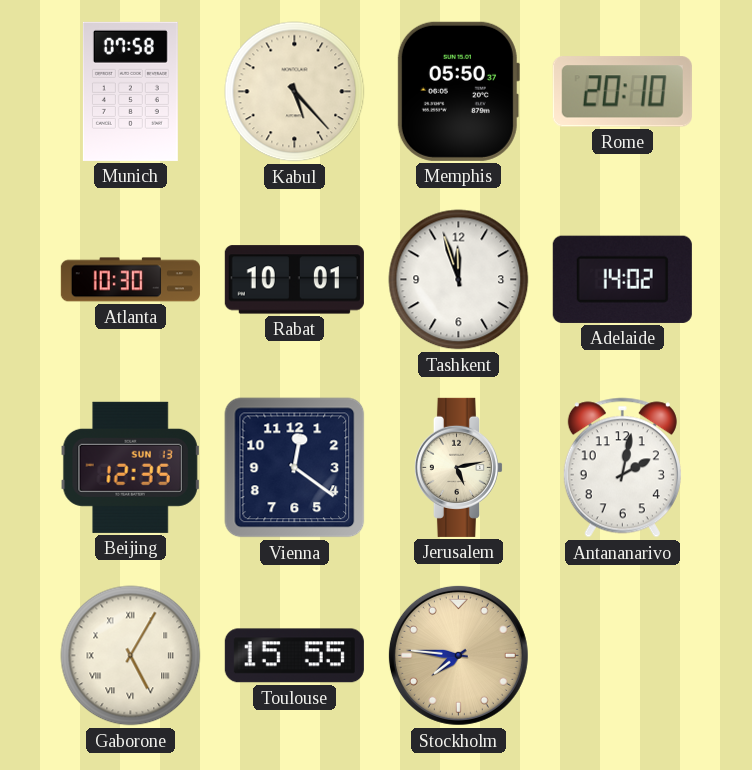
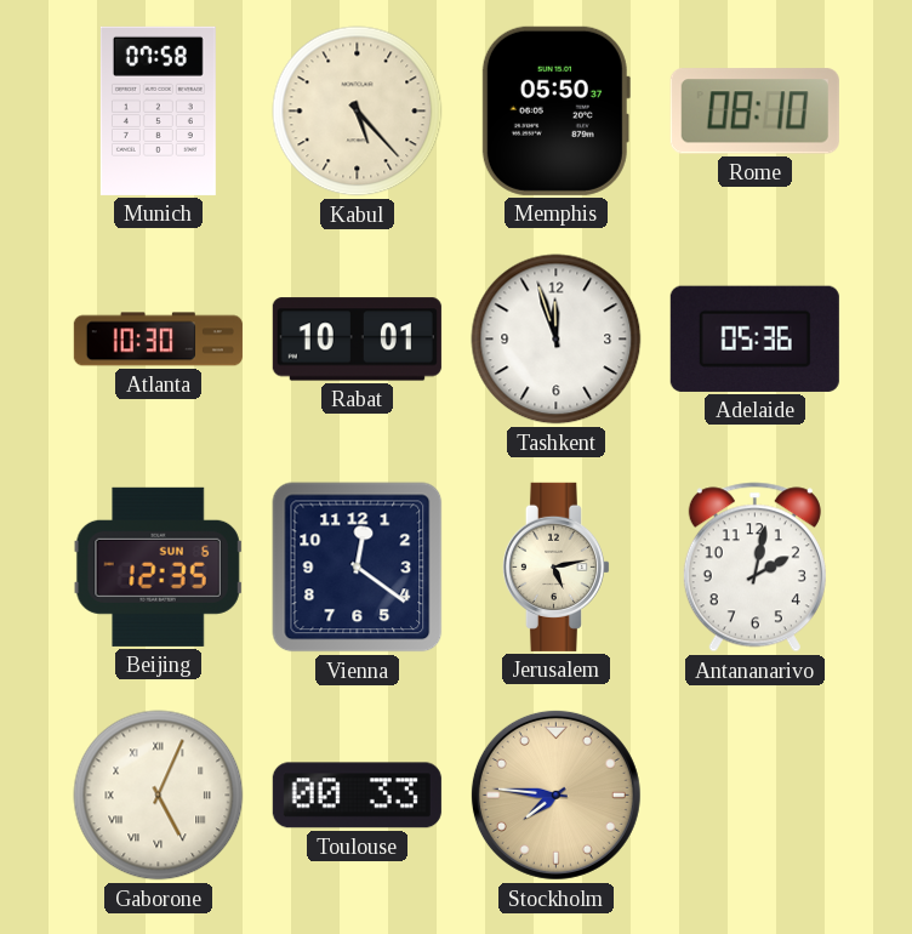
Rome: 20:10 -> 08:10 (754, 112)
Adelaide: 14:02 -> 05:36 (754, 338)
Beijing date: SUN 13 -> SUN 6 (158, 566)
Gaborone: 5:05 -> 5:04 (159, 796)
Toulouse: 15:55 -> 00:33 (357, 796)
